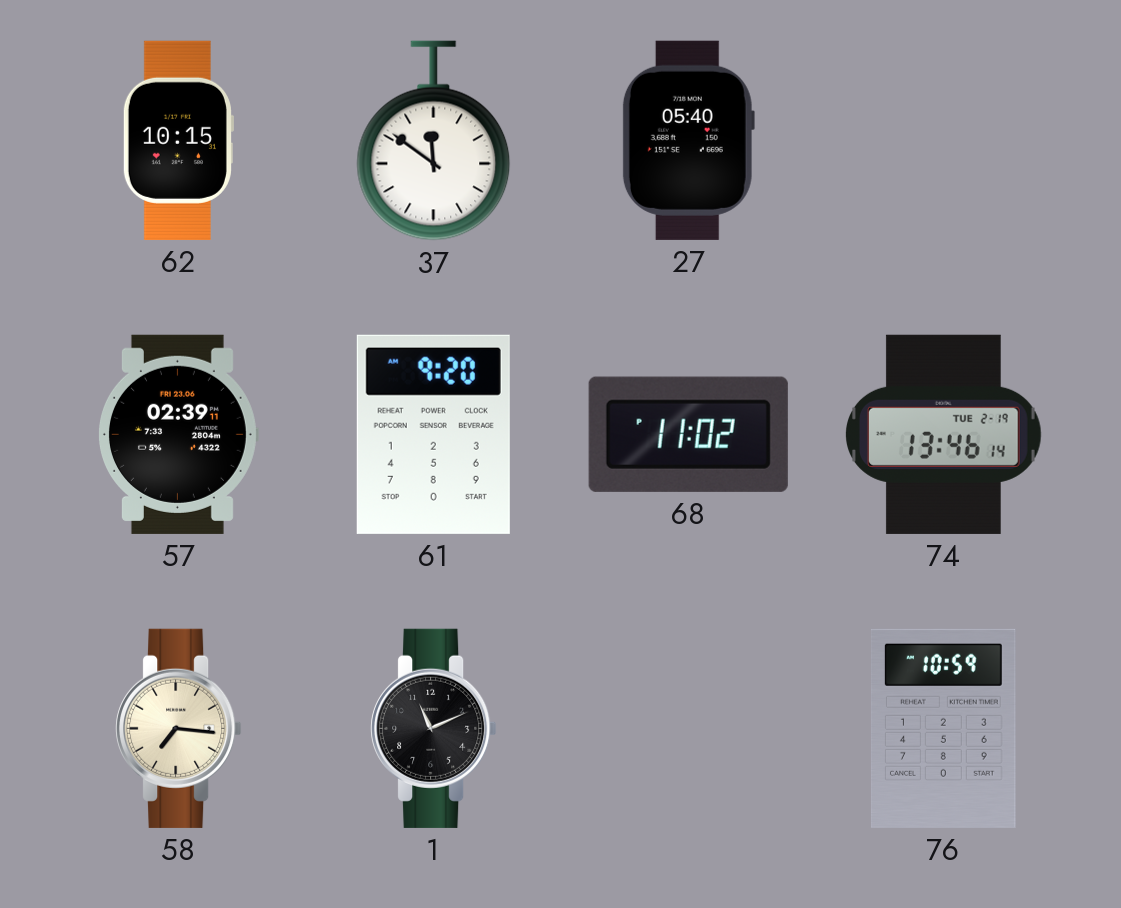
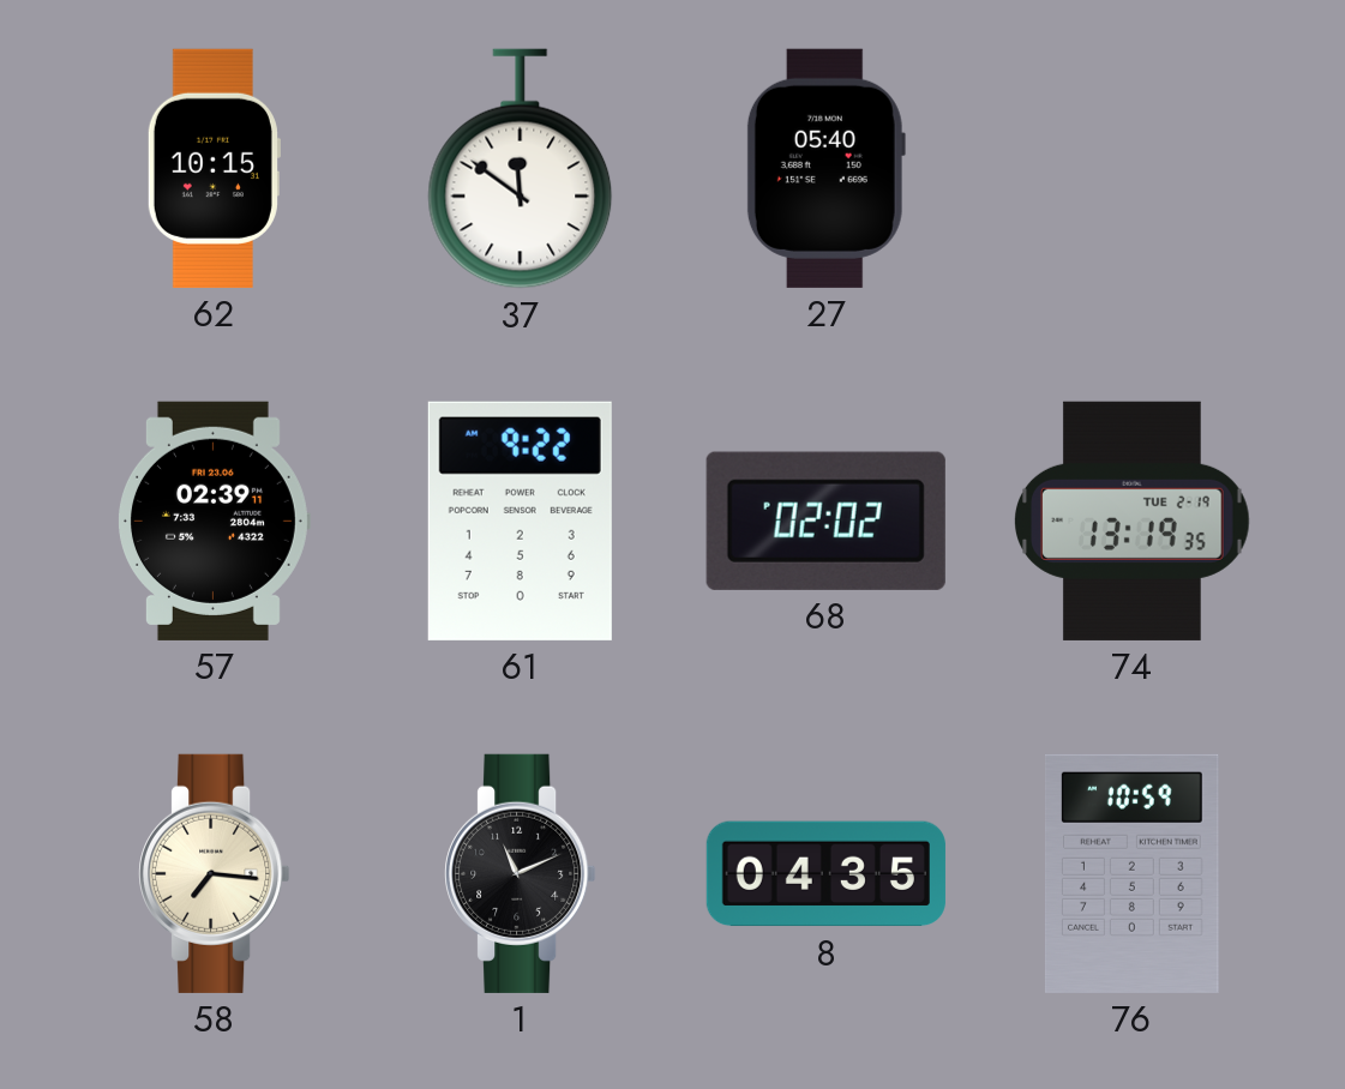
61: 9:20 -> 9:22 (520, 521)
68: 11:02 -> 02:02 (825, 521)
74: 13:46 -> 13:19 (1133, 521)
8: none -> 04:35 (825, 874)
